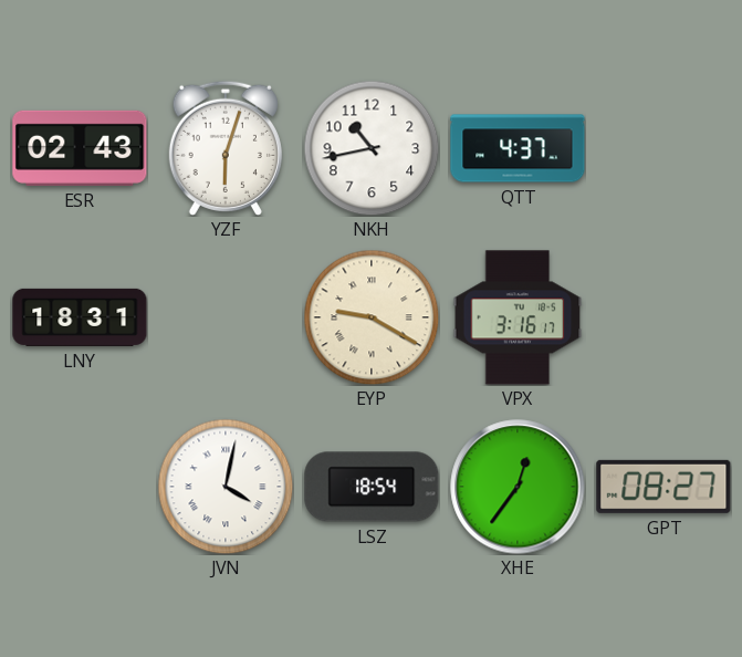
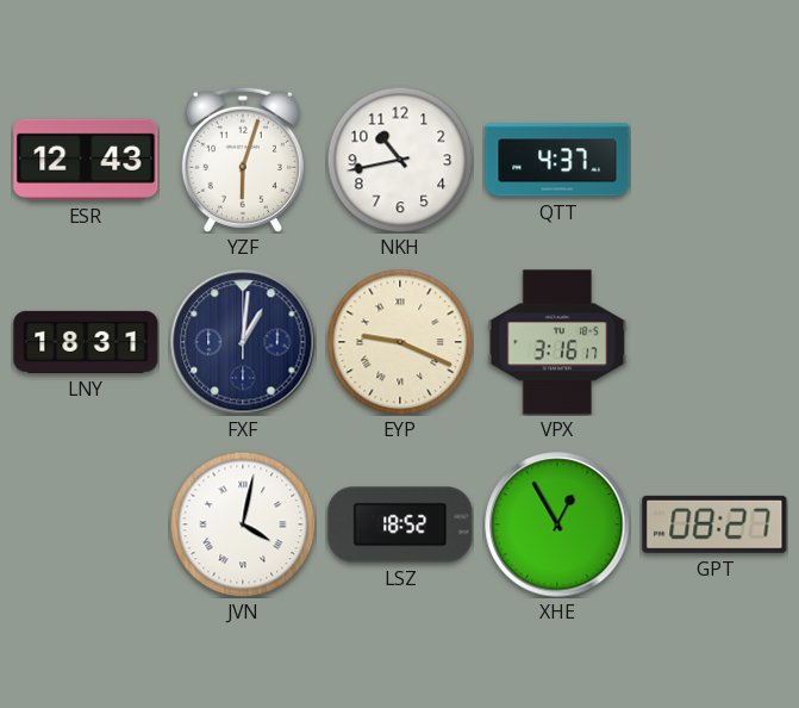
ESR: 02:43 -> 12:43 (86, 160)
FXF: none -> 1:01 (243, 342)
EYP: 9:20 -> 9:19 (400, 342)
LSZ: 18:54 -> 18:52 (400, 524)
XHE: 12:36 -> 12:55 (557, 524)
